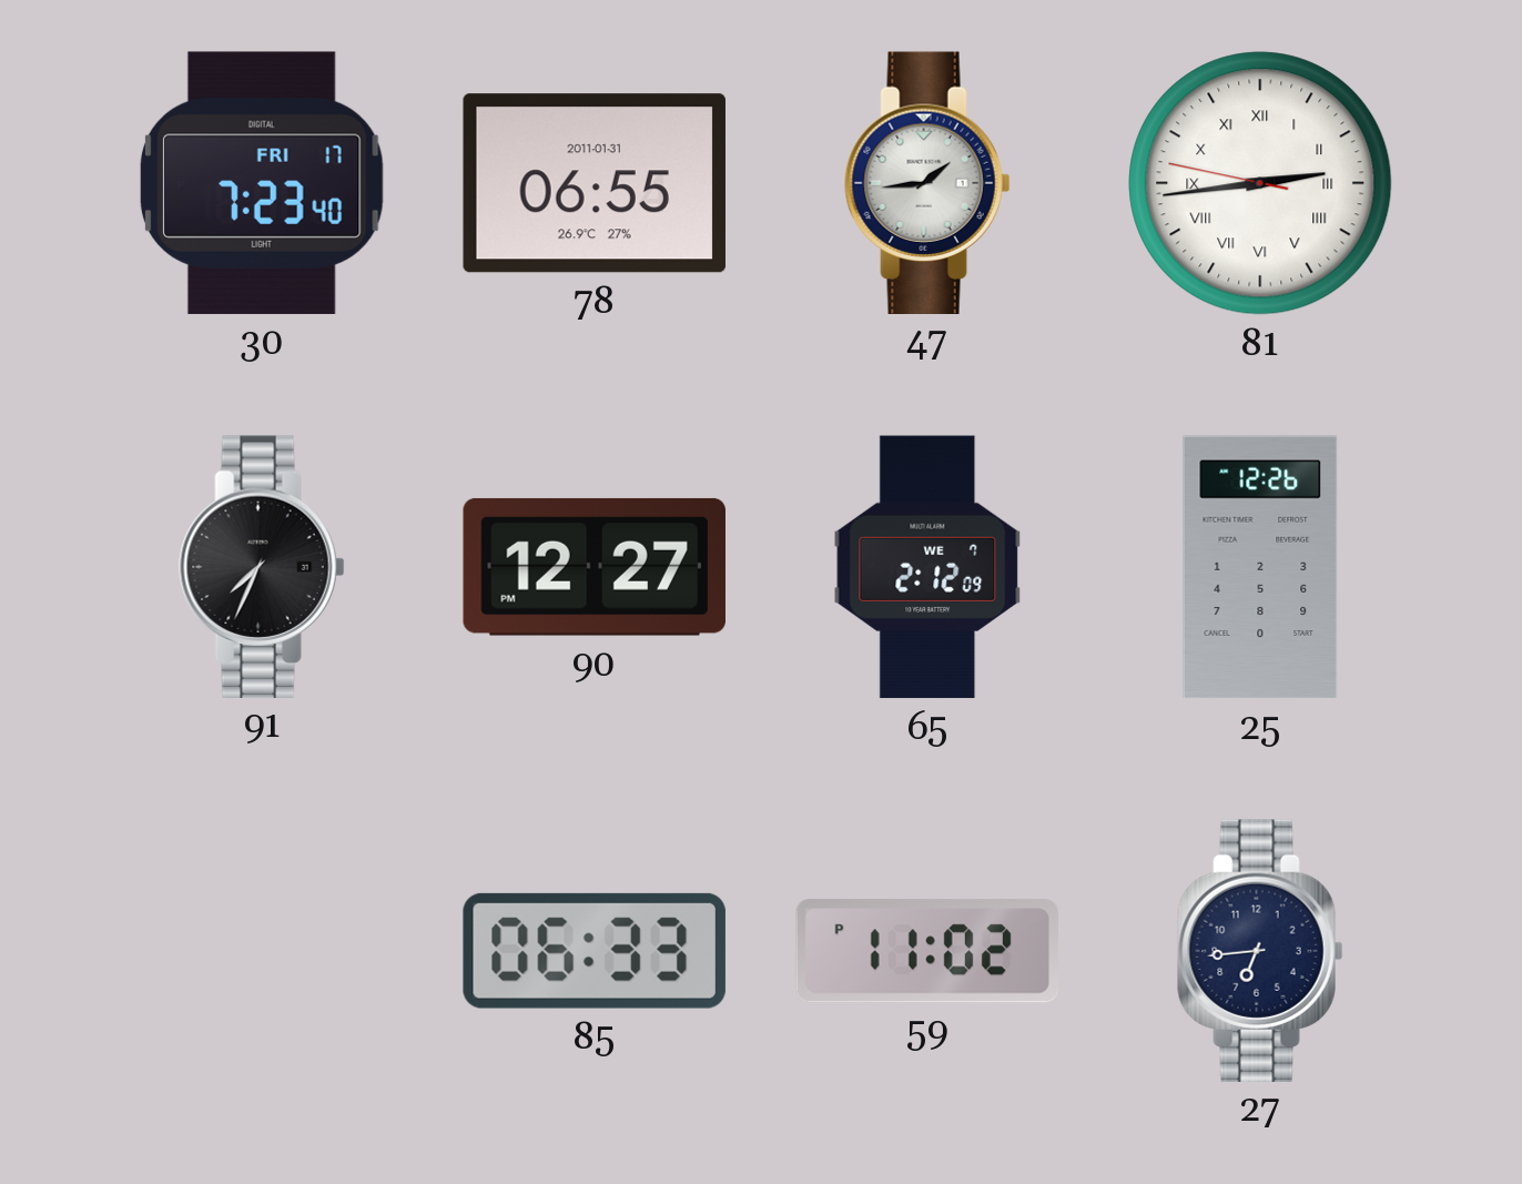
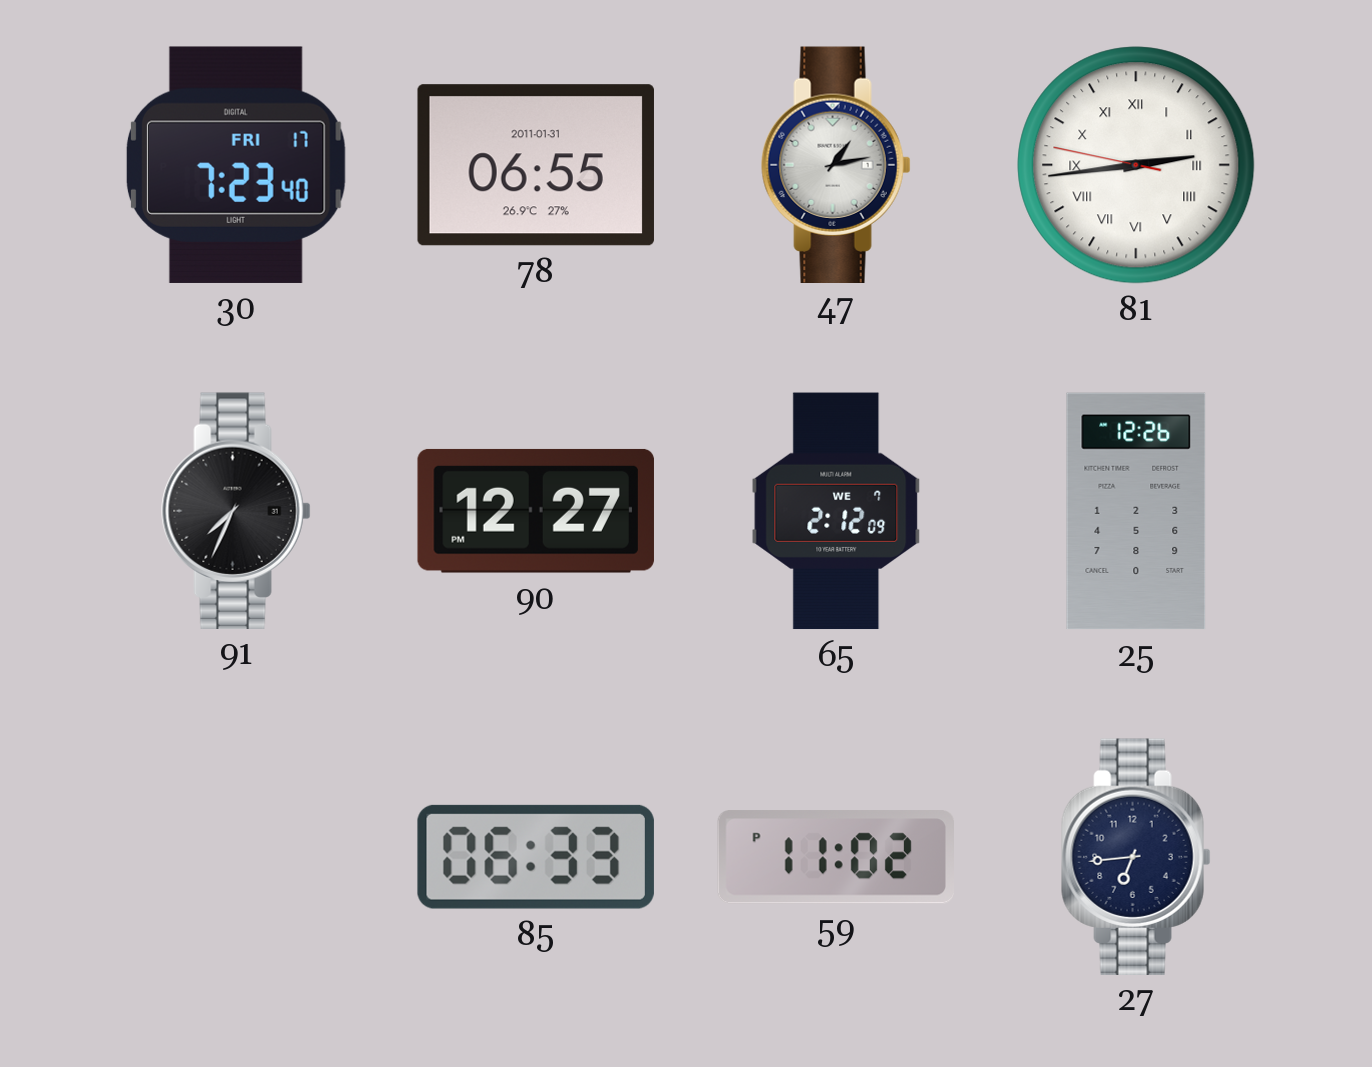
47: 1:44 -> 1:13 (836, 164)
